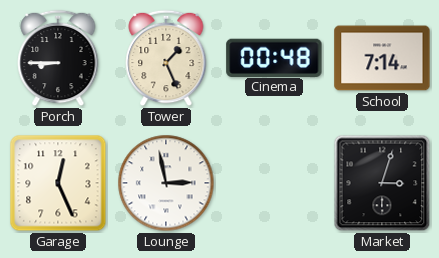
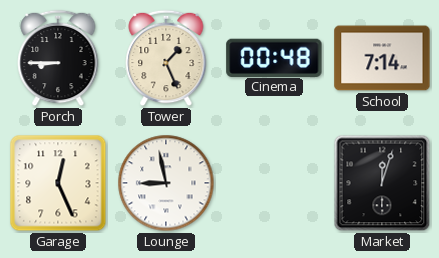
Lounge: 2:58 -> 8:58 (166, 183)
Market: 3:03 -> 12:03 (382, 183)
